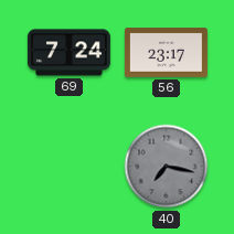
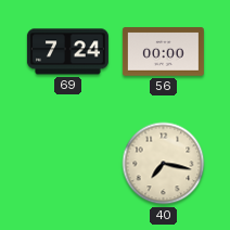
56: 23:17 -> 00:00 (163, 52)
40 dial: grey -> cream (164, 164)
